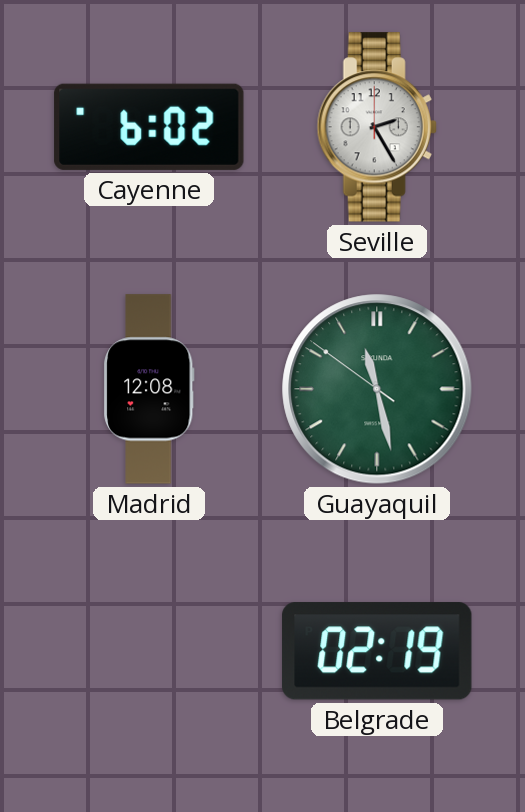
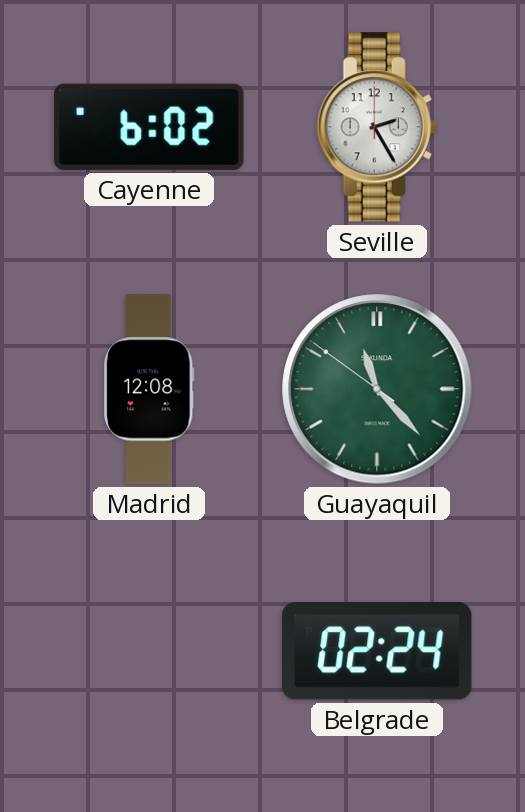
Guayaquil: 11:27 -> 11:22 (377, 389)
Belgrade: 02:19 -> 02:24 (377, 651)
